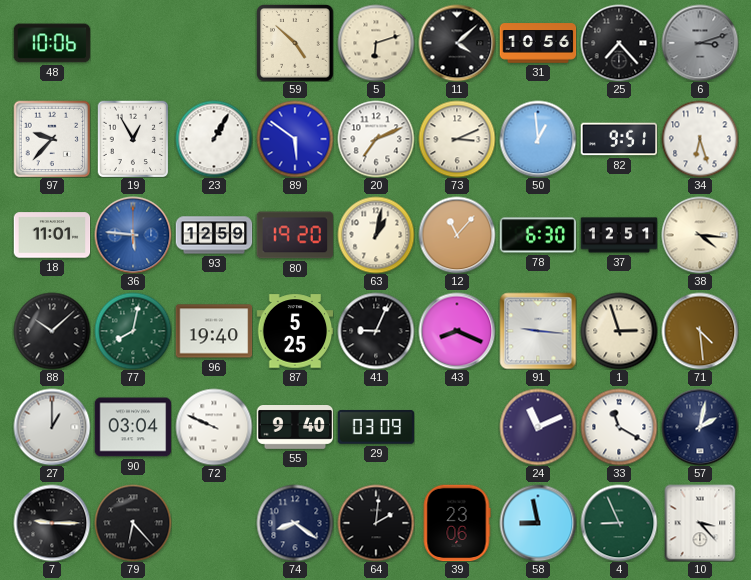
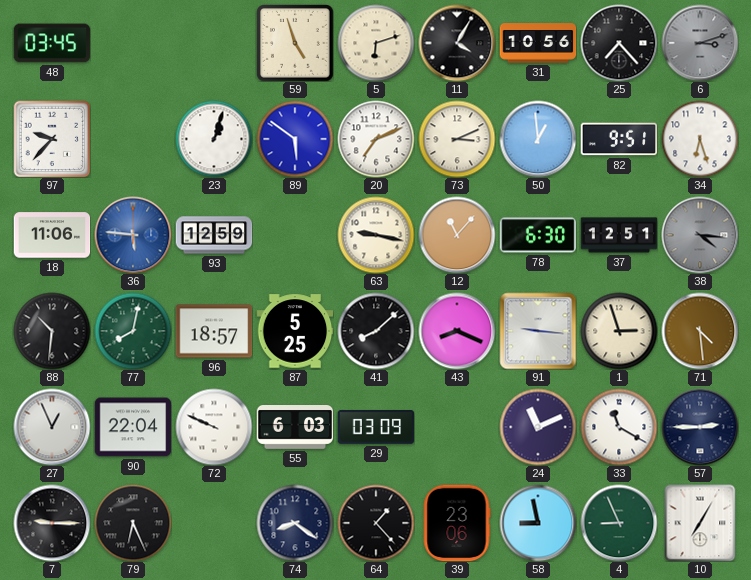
48: 10:06 -> 03:45 (52, 43)
59: 4:52 -> 4:57 (295, 43)
11: 4:08 -> 4:05 (457, 43)
19: 12:55 -> none (133, 139)
23: 1:05 -> 1:03 (214, 139)
18: 11:01 -> 11:06 (52, 235)
80: 19:20 -> none (294, 235)
63: 1:02 -> 9:17 (376, 235)
38 dial: cream -> grey (700, 235)
88: 10:08 -> 10:31 (52, 331)
96: 19:40 -> 18:57 (214, 331)
41: 9:04 -> 8:08 (376, 331)
27: 1:00 -> 12:56 (52, 427)
90: 03:04 -> 22:04 (133, 427)
55: 9:40 -> 6:03 (295, 428)
57: 2:02 -> 2:45 (700, 427)
79: 6:23 -> 6:26 (133, 523)
64: 2:01 -> 1:23 (376, 523)
10: 3:23 -> 7:05 (700, 523)
